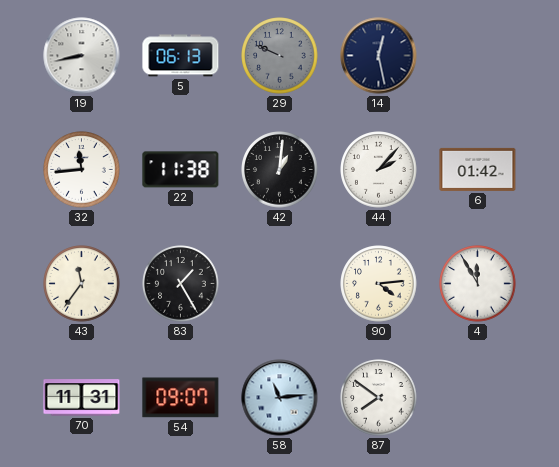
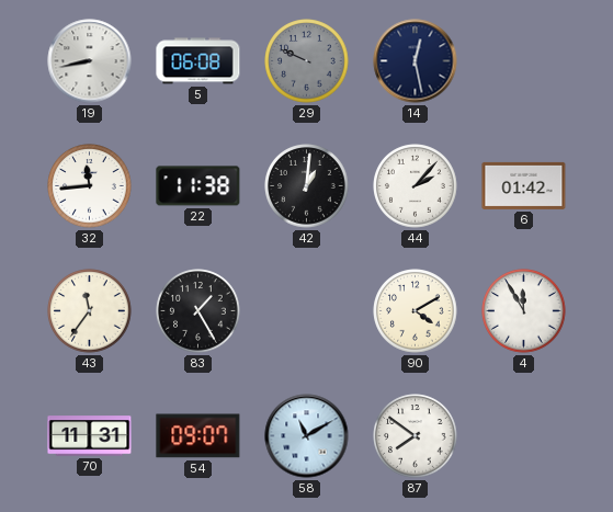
5: 06:13 -> 06:08 (198, 61)
90: 4:14 -> 4:10 (416, 311)
58: 11:14 -> 11:10 (307, 436)
